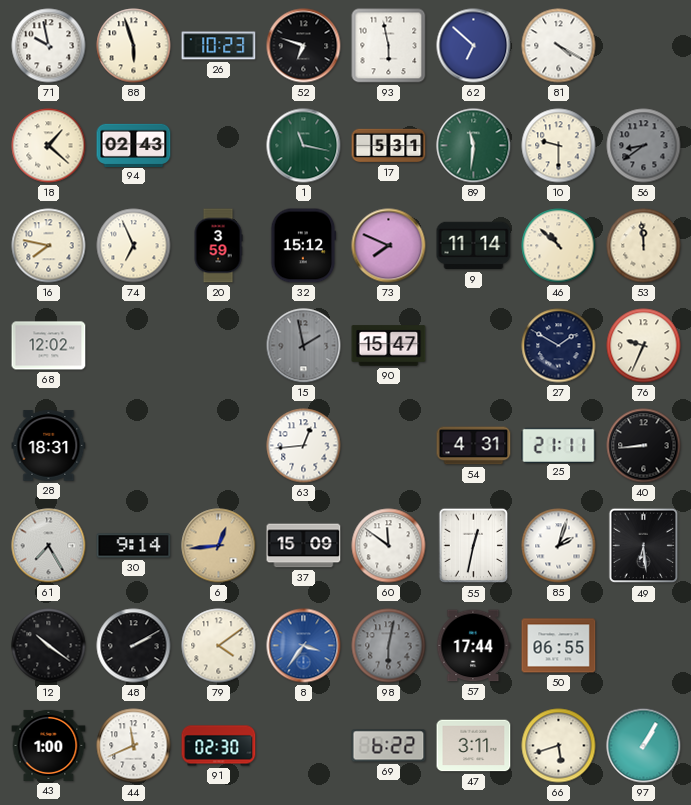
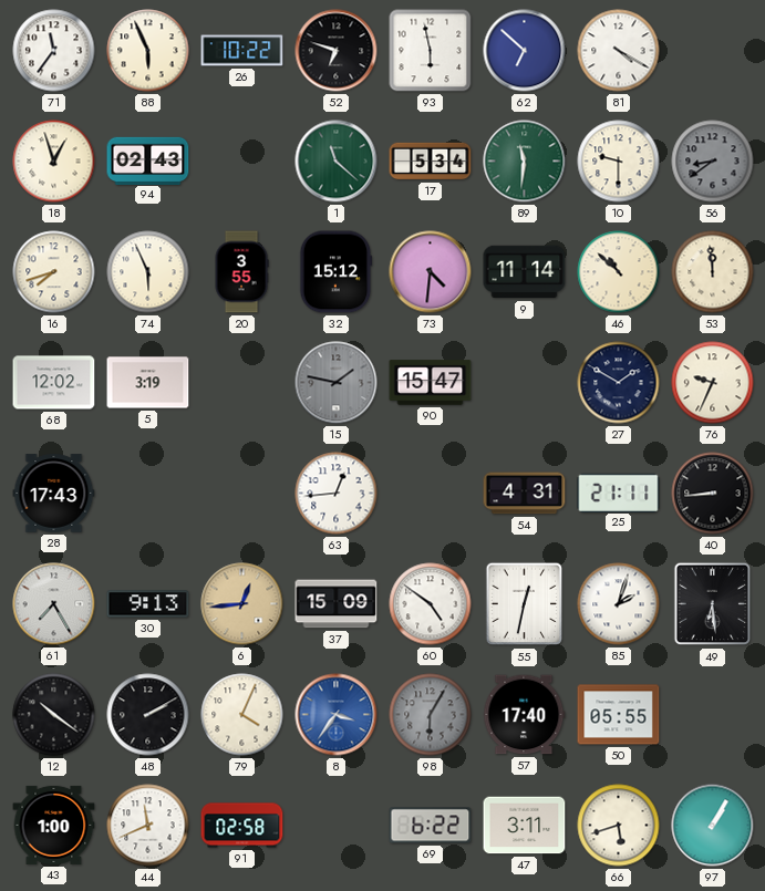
71: 9:58 -> 11:36 (54, 51)
88: 5:57 -> 5:56 (148, 51)
26: 10:23 -> 10:22 (242, 51)
18: 1:22 -> 12:57 (54, 162)
1: 11:17 -> 11:22 (337, 162)
17: 5:31 -> 5:34 (431, 162)
16: 7:47 -> 7:42 (54, 272)
74: 6:56 -> 5:56 (148, 272)
20: 3:59 -> 3:55 (241, 272)
73: 7:49 -> 4:31 (431, 272)
5: none -> 3:19 (148, 383)
15: 1:58 -> 1:47 (337, 383)
28: 18:31 -> 17:43 (54, 494)
30: 9:14 -> 9:13 (148, 604)
60: 11:51 -> 4:51 (431, 604)
79: 4:09 -> 4:04 (242, 715)
98: 6:02 -> 6:05 (431, 715)
57: 17:44 -> 17:40 (525, 715)
50: 06:55 -> 05:55 (619, 715)
91: 02:30 -> 02:58 (242, 826)
